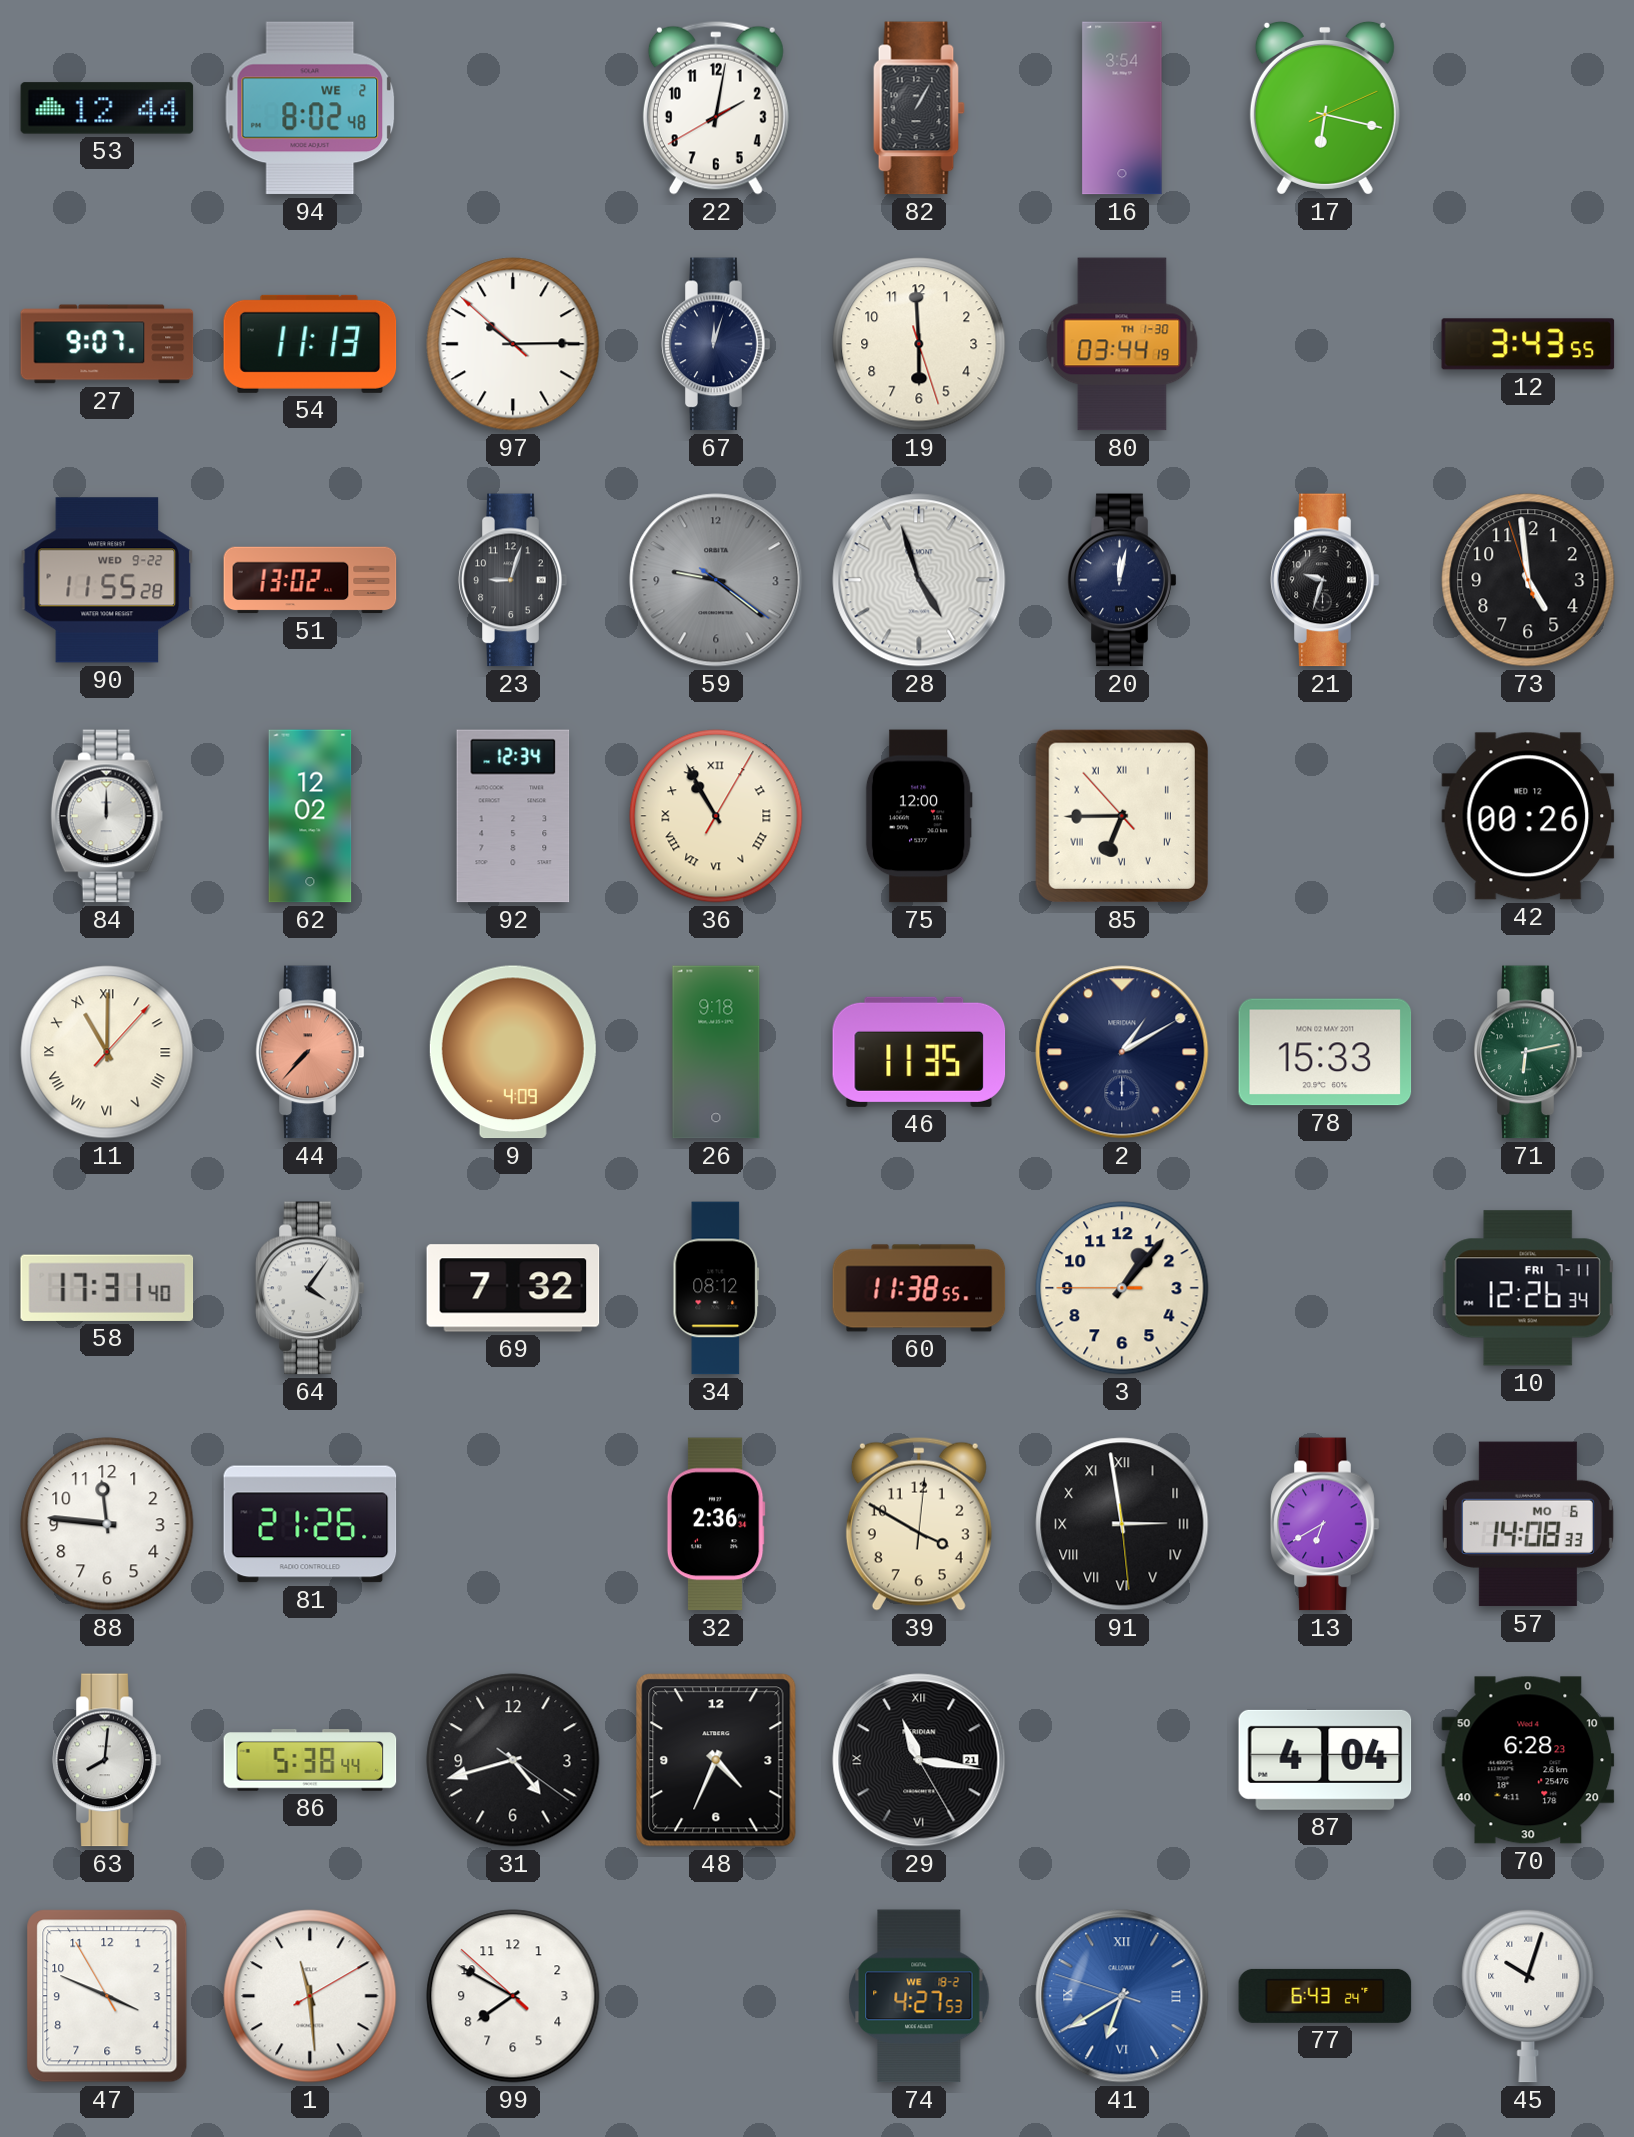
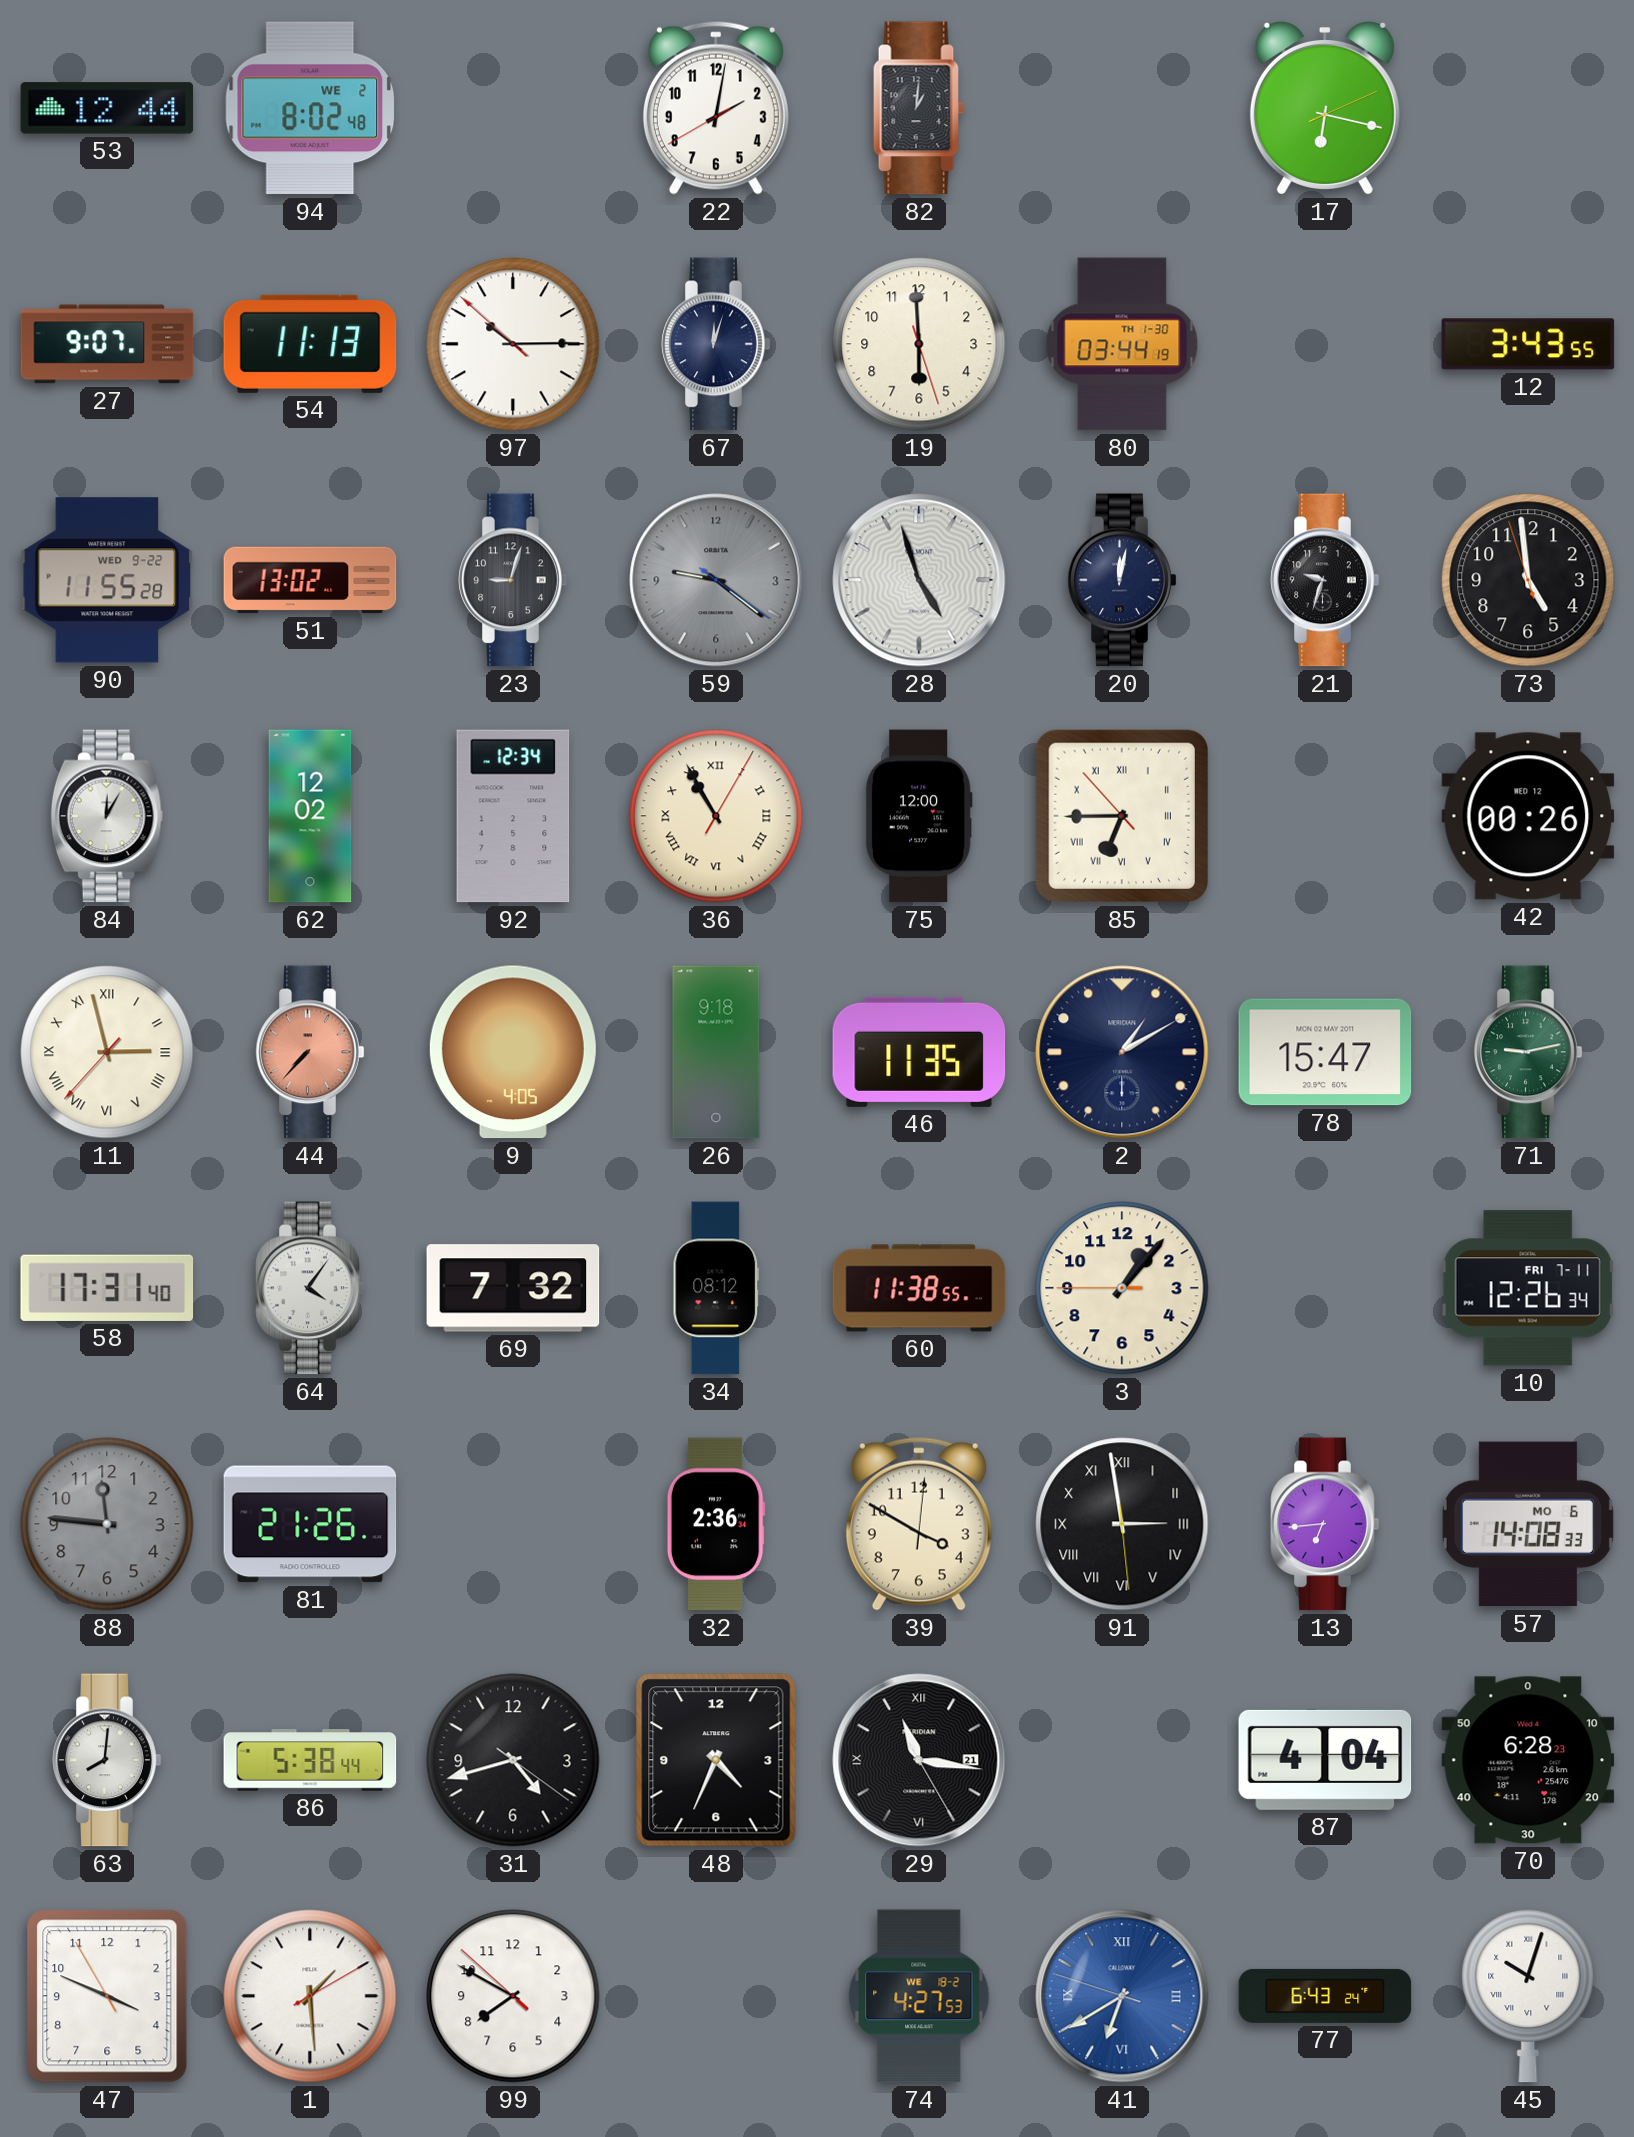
82: 1:05 -> 1:01 (919, 108)
16: 3:54 -> none (1122, 108)
84: 12:00 -> 12:05 (107, 816)
11: 11:00 -> 2:57 (107, 1052)
9: 4:09 -> 4:05 (513, 1052)
78: 15:33 -> 15:47 (1325, 1052)
71: 6:13 -> 9:13 (1528, 1052)
88 dial: white -> grey (107, 1524)
13: 6:40 -> 6:44 (1325, 1524)
1: 11:29 -> 1:29 (310, 1996)
